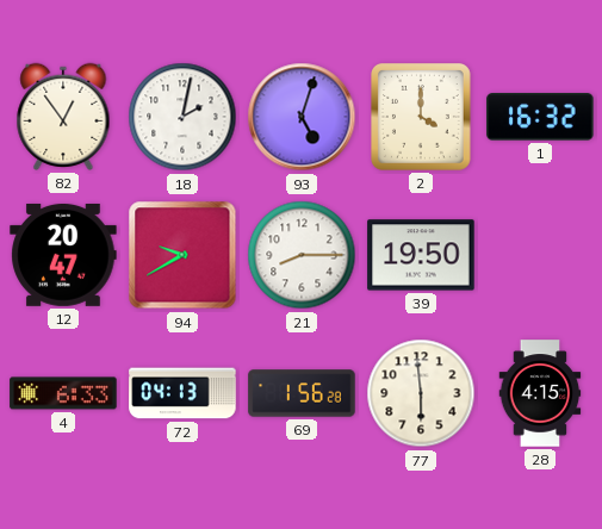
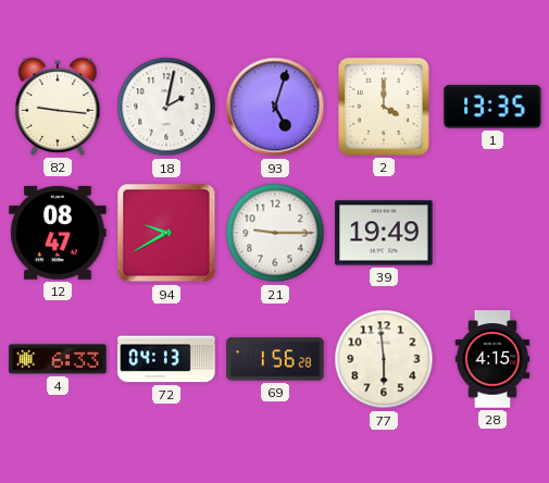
82: 12:54 -> 9:16 (58, 107)
1: 16:32 -> 13:35 (492, 108)
12: 20:47 -> 08:47 (58, 233)
21: 8:15 -> 9:15 (275, 233)
39: 19:50 -> 19:49 (384, 233)
